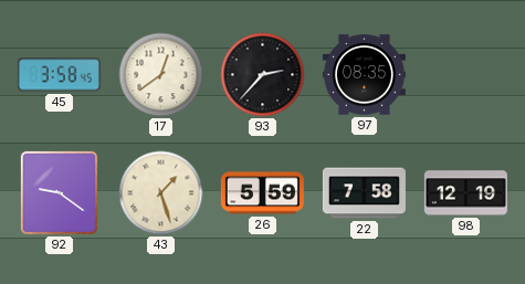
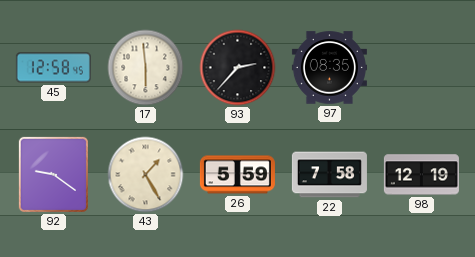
45: 3:58 -> 12:58 (53, 68)
17: 12:39 -> 5:59 (146, 68)
43: 1:27 -> 1:25 (146, 175)
